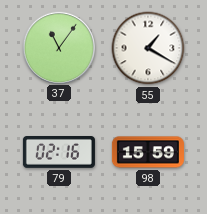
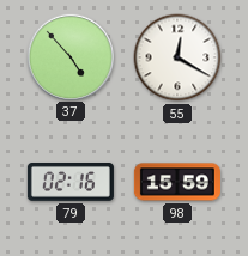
37: 11:06 -> 4:53 (69, 56)
55: 1:20 -> 12:20 (177, 57)
